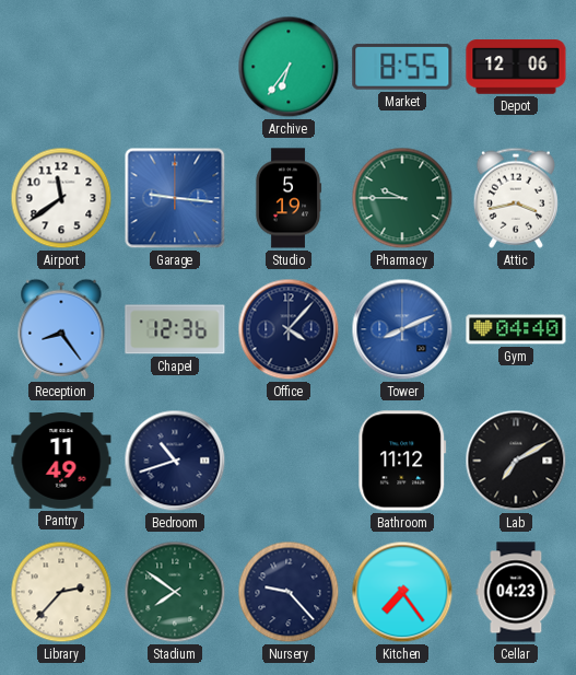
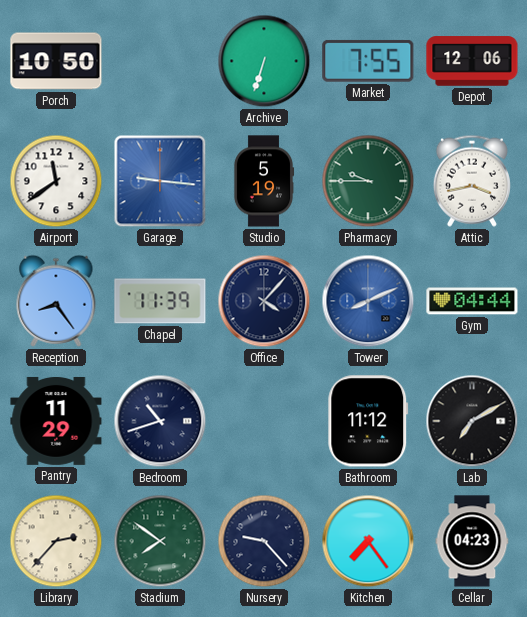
Porch: none -> 10:50 (56, 61)
Archive: 6:36 -> 6:33 (264, 61)
Market: 8:55 -> 7:55 (368, 61)
Chapel: 12:36 -> 11:39 (160, 301)
Gym: 04:40 -> 04:44 (472, 301)
Pantry: 11:49 -> 11:29 (56, 421)
